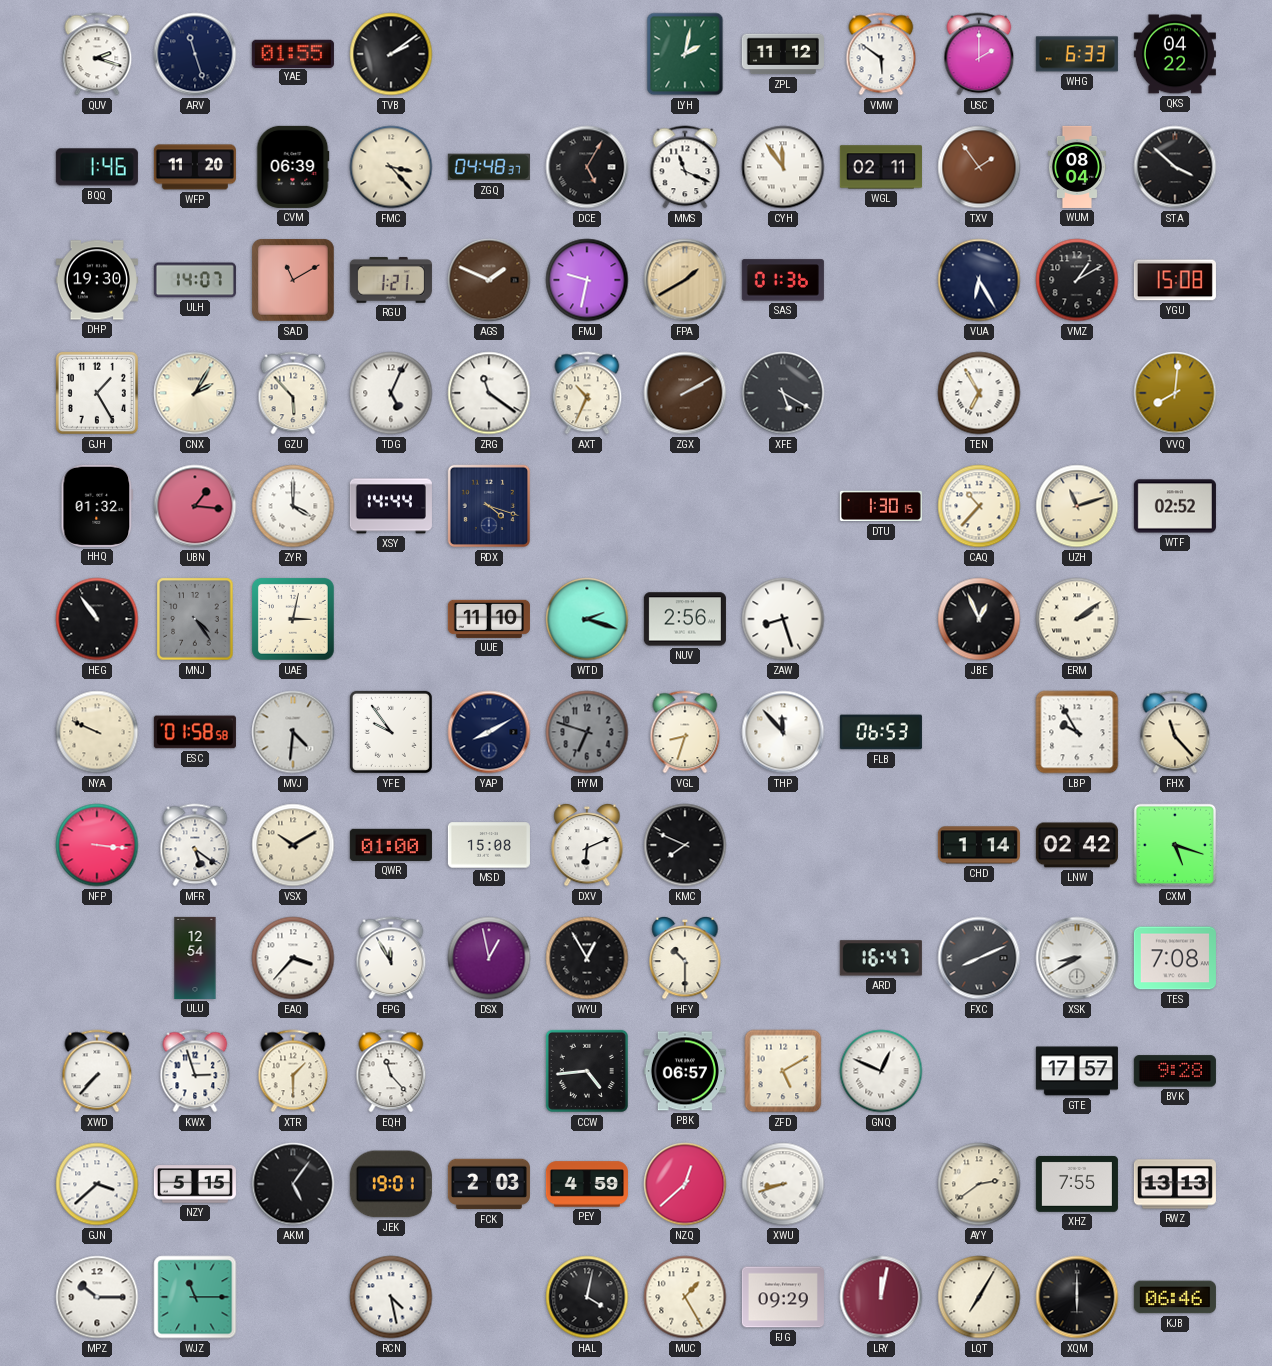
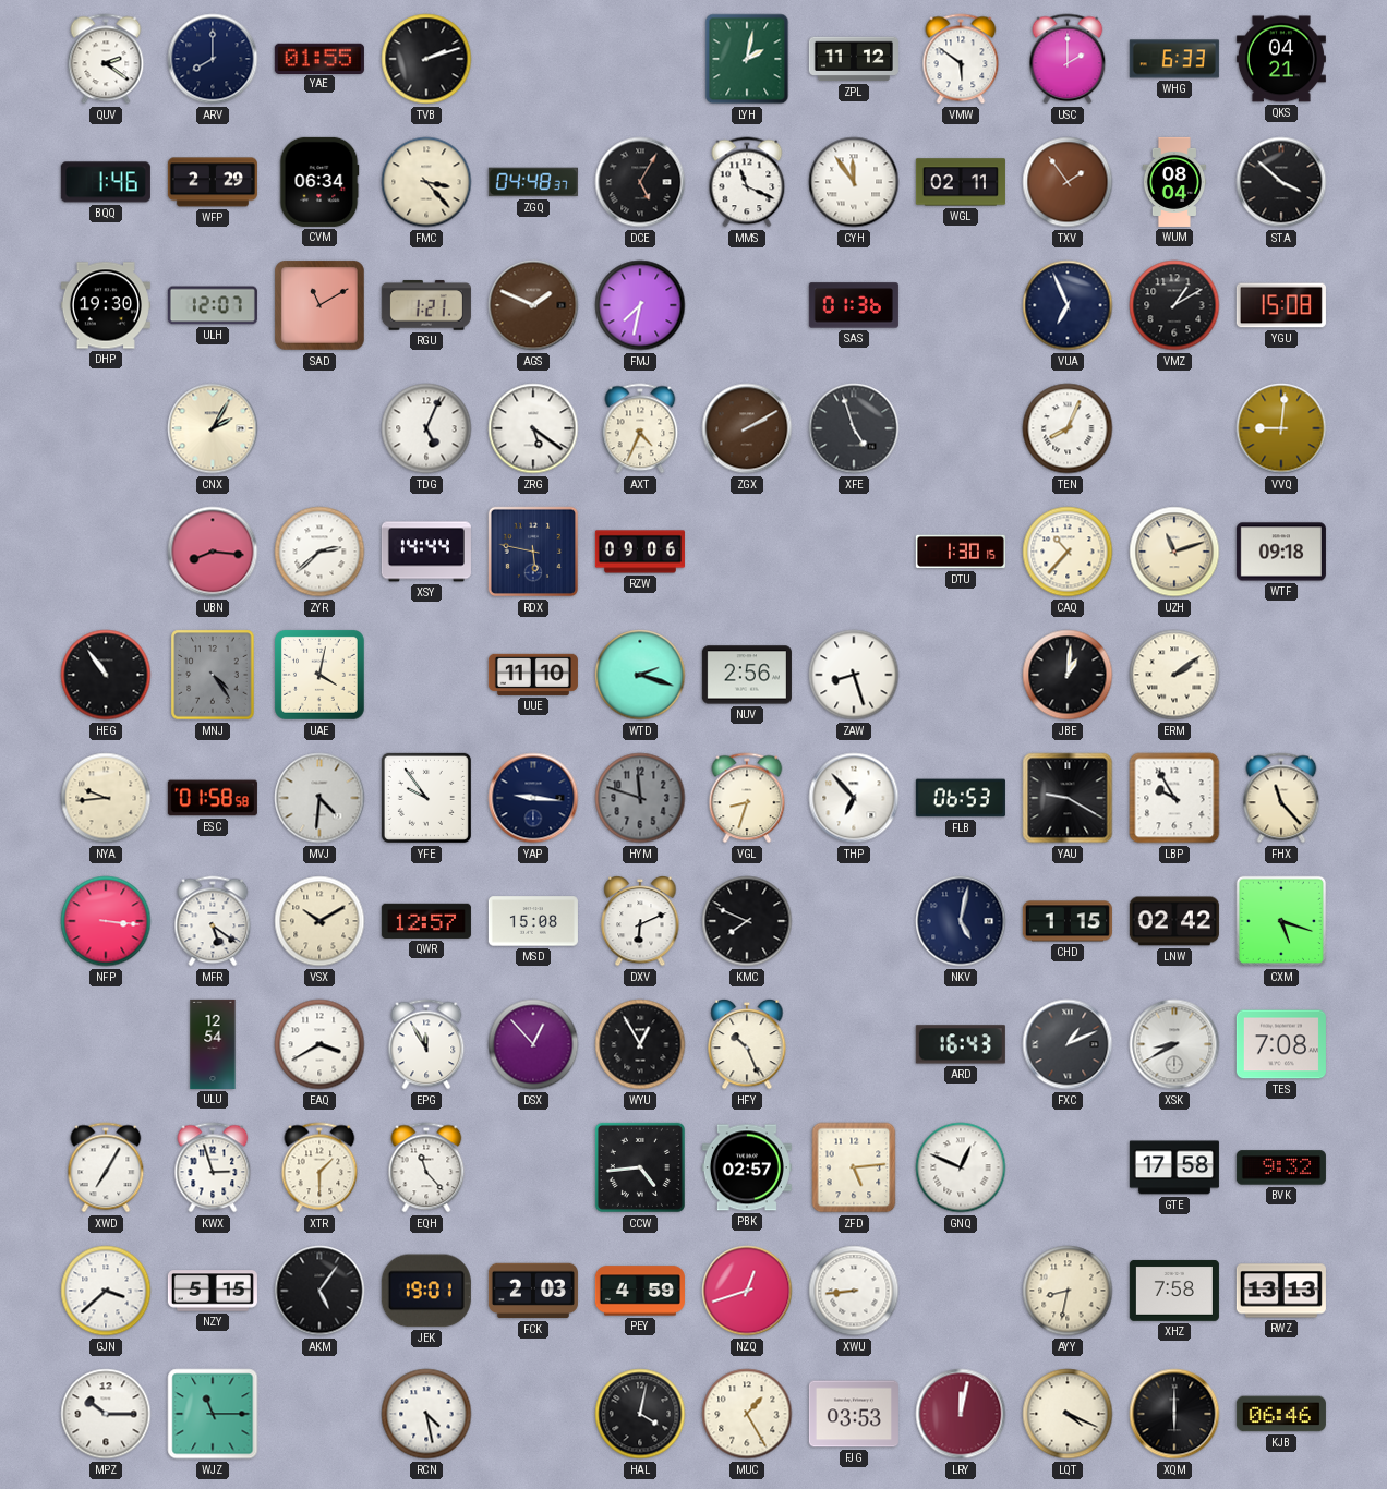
QUV: 2:18 -> 2:21 (106, 59)
ARV: 11:27 -> 8:00 (213, 59)
TVB: 2:09 -> 2:12 (426, 59)
QKS: 04:22 -> 04:21 (1281, 59)
WFP: 11:20 -> 2:29 (213, 182)
CVM: 06:39 -> 06:34 (319, 182)
ULH: 14:07 -> 12:07 (213, 305)
FMJ: 9:32 -> 7:32 (640, 305)
FPA: 1:40 -> none (685, 280)
VUA: 6:25 -> 6:56 (1068, 305)
GJH: 1:25 -> none (97, 393)
GZU: 5:53 -> none (293, 393)
ZRG: 11:21 -> 5:21 (533, 428)
AXT: 10:34 -> 4:34 (640, 428)
XFE: 5:20 -> 4:57 (854, 428)
TEN: 6:55 -> 8:04 (1068, 428)
VVQ: 8:01 -> 9:01 (1281, 428)
HHQ: 01:32 -> none (97, 506)
UBN: 1:16 -> 8:16 (213, 552)
ZYR: 4:00 -> 2:38 (319, 552)
RDX: 4:18 -> 5:47 (533, 552)
RZW: none -> 09:06 (640, 552)
WTF: 02:52 -> 09:18 (1281, 552)
UAE: 3:02 -> 4:02 (321, 676)
JBE: 12:56 -> 1:01 (1068, 675)
NYA: 9:49 -> 9:44 (106, 798)
YAP: 8:10 -> 9:16 (533, 798)
HYM: 6:48 -> 11:48 (640, 798)
THP: 11:53 -> 6:53 (854, 798)
YAU: none -> 9:20 (1068, 798)
QWR: 01:00 -> 12:57 (426, 921)
NKV: none -> 5:02 (961, 921)
CHD: 1:14 -> 1:15 (1068, 921)
EAQ: 3:37 -> 3:40 (319, 1044)
DSX: 12:58 -> 12:53 (533, 1044)
HFY: 10:30 -> 10:26 (747, 1044)
ARD: 16:47 -> 16:43 (961, 1044)
FXC: 8:11 -> 1:11 (1068, 1044)
XWD: 7:37 -> 7:05 (106, 1167)
PBK: 06:57 -> 02:57 (747, 1167)
ZFD: 5:10 -> 5:14 (854, 1167)
GTE: 17:57 -> 17:58 (1174, 1167)
BVK: 9:28 -> 9:32 (1281, 1167)
NZQ: 12:38 -> 12:42 (747, 1291)
XWU: 8:42 -> 8:44 (854, 1291)
AYY: 2:39 -> 8:32 (1068, 1291)
XHZ: 7:55 -> 7:58 (1174, 1291)
FJG: 09:29 -> 03:53 (854, 1414)
LQT: 7:05 -> 4:19 (1068, 1414)
